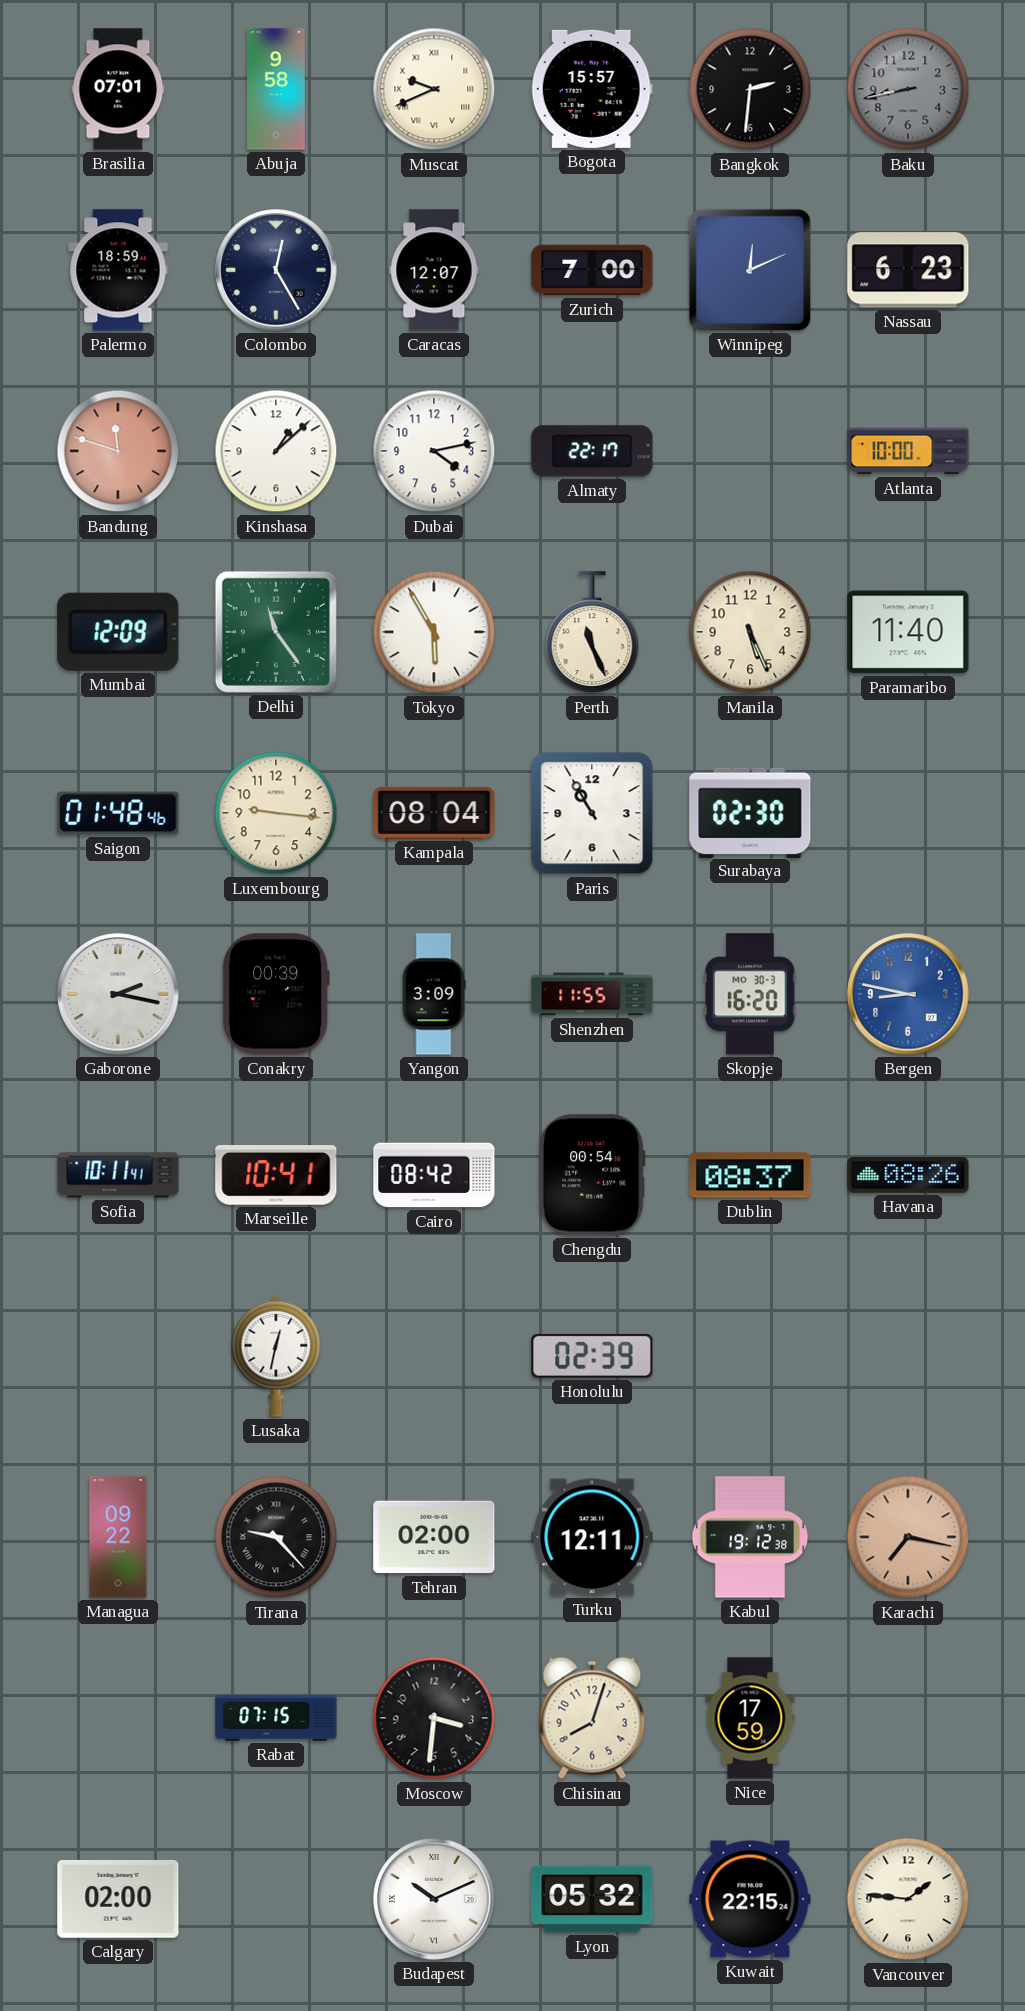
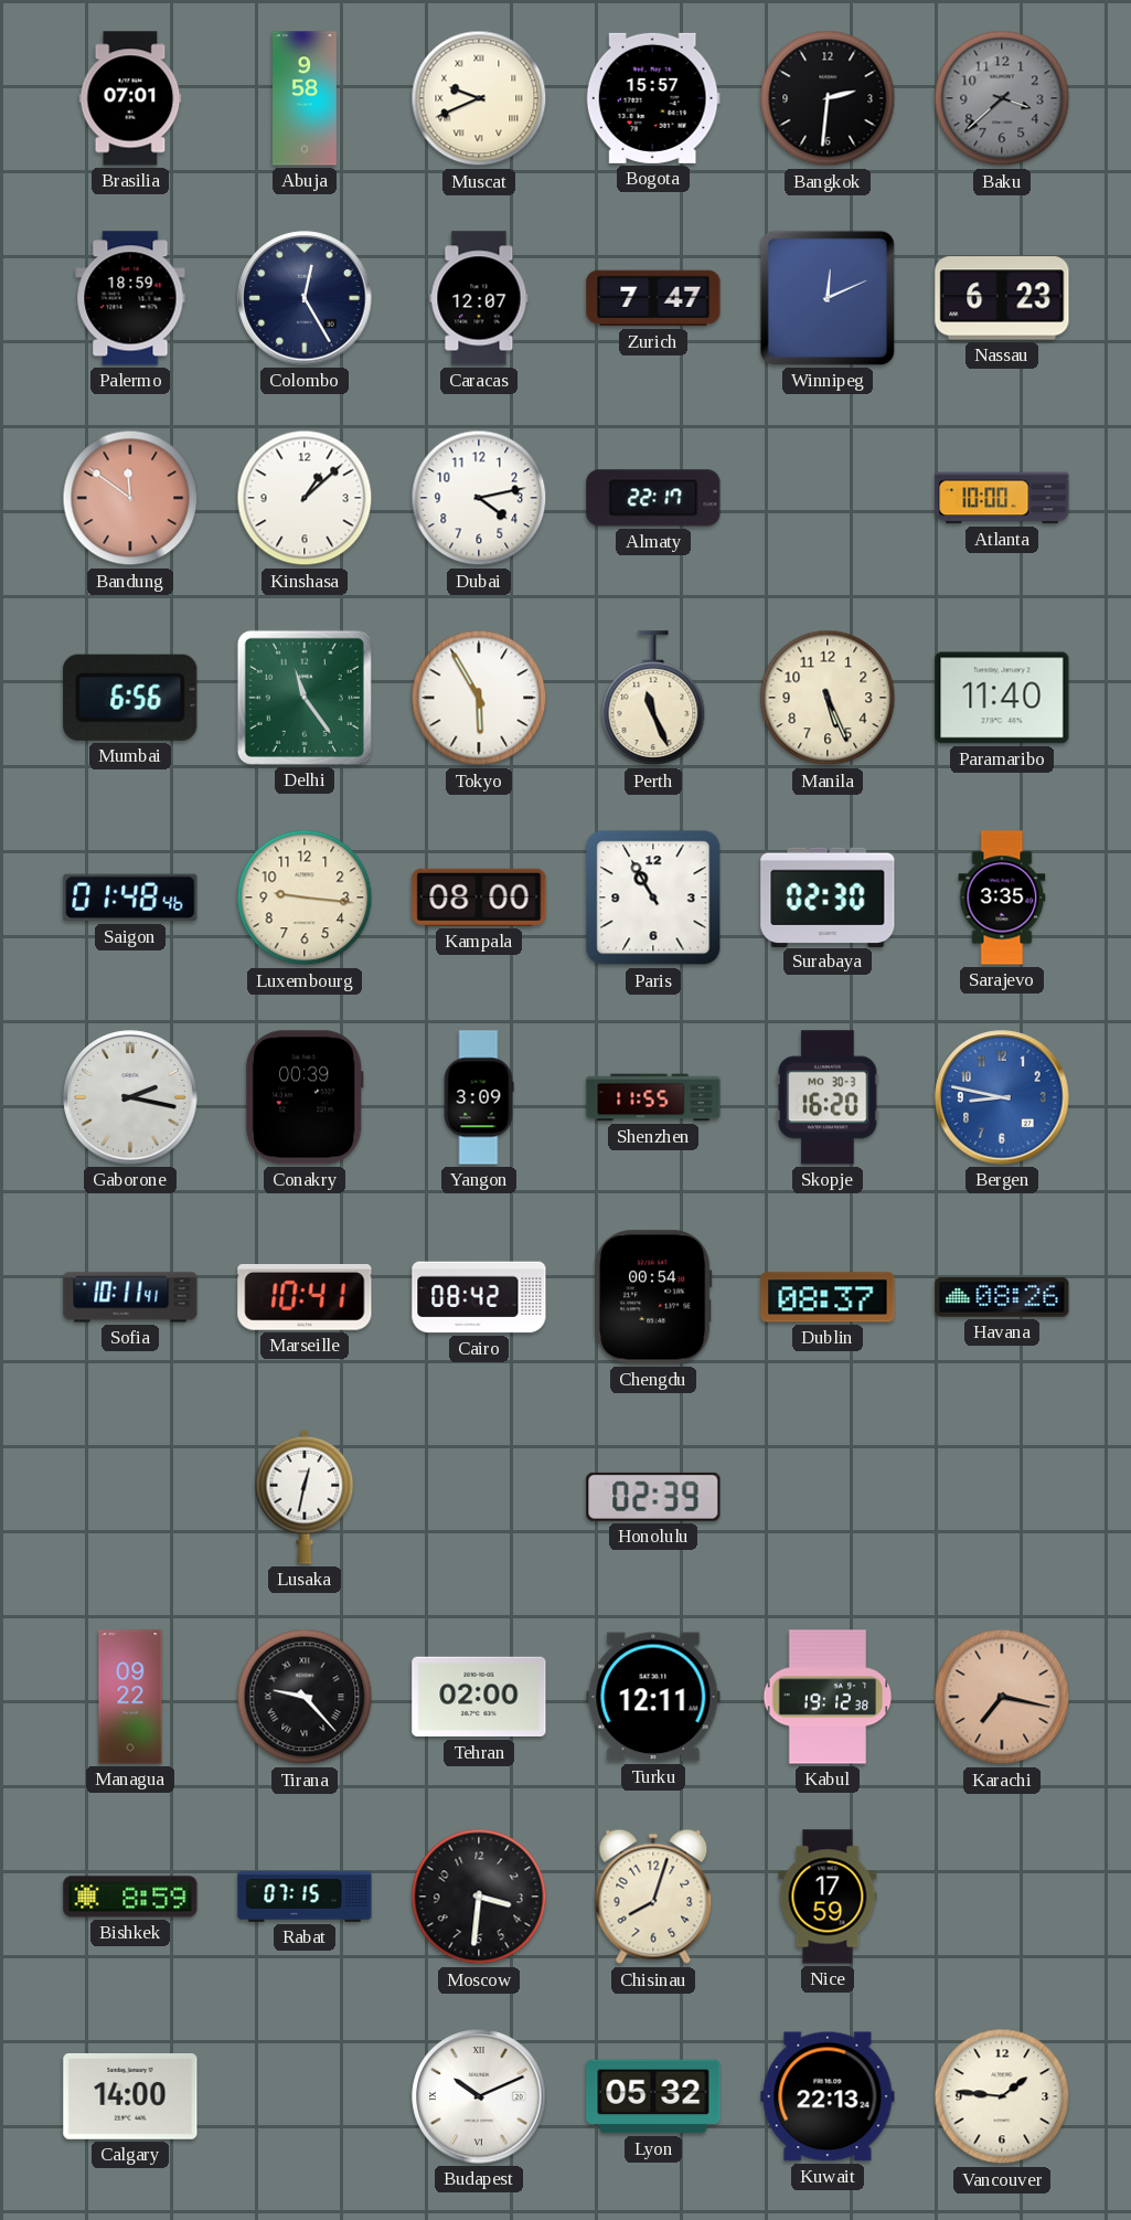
Baku: 8:43 -> 3:38 (1002, 98)
Zurich: 7:00 -> 7:47 (653, 298)
Bandung: 11:48 -> 11:51 (130, 498)
Mumbai: 12:09 -> 6:56 (130, 698)
Kampala: 08:04 -> 08:00 (479, 897)
Sarajevo: none -> 3:35 (1002, 897)
Bishkek: none -> 8:59 (130, 1897)
Calgary: 02:00 -> 14:00 (130, 2096)
Kuwait: 22:15 -> 22:13 (828, 2096)
